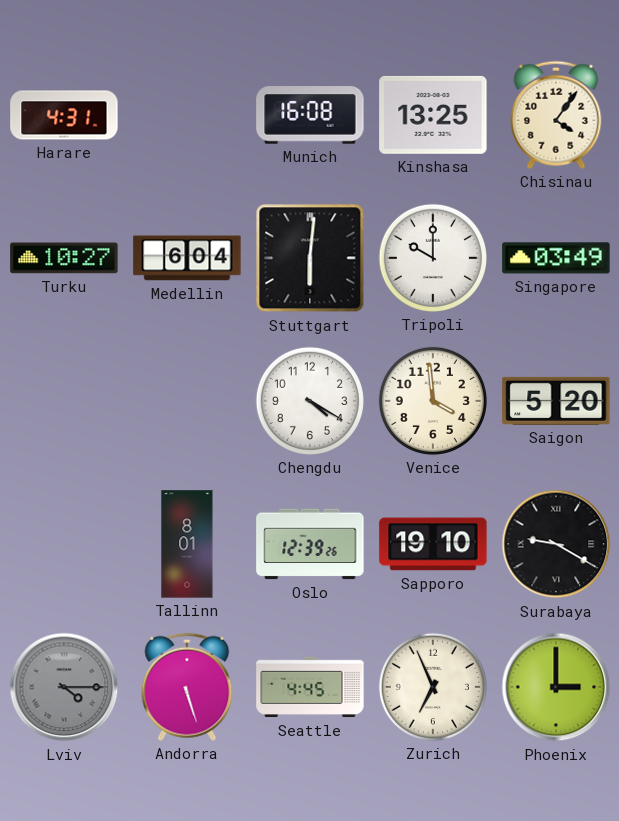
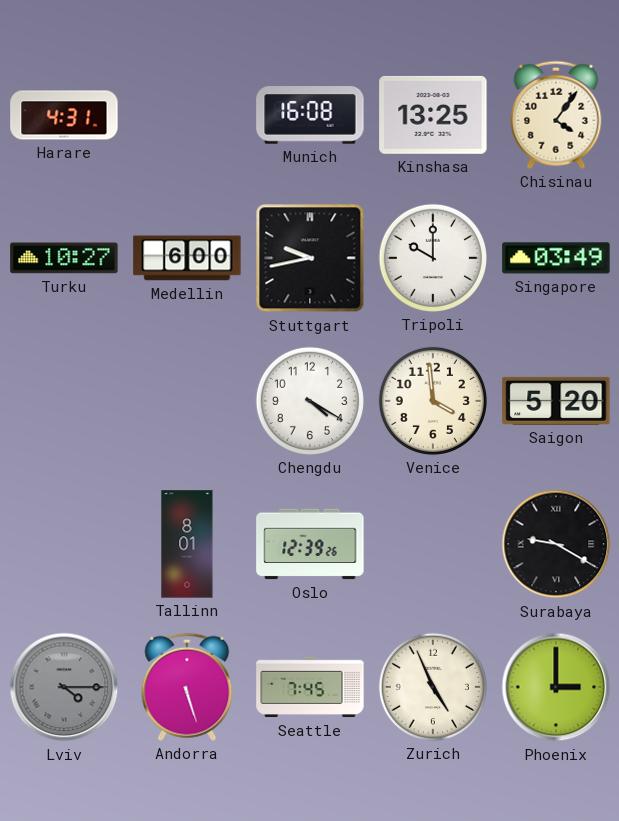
Medellin: 6:04 -> 6:00 (187, 258)
Stuttgart: 6:01 -> 9:43 (310, 258)
Sapporo: 19:10 -> none (433, 544)
Seattle: 4:45 -> 7:45 (310, 687)
Zurich: 6:56 -> 4:56 (433, 687)
